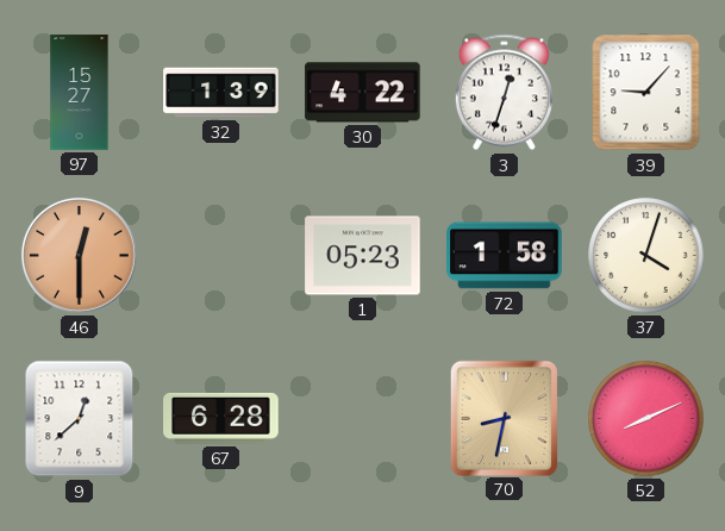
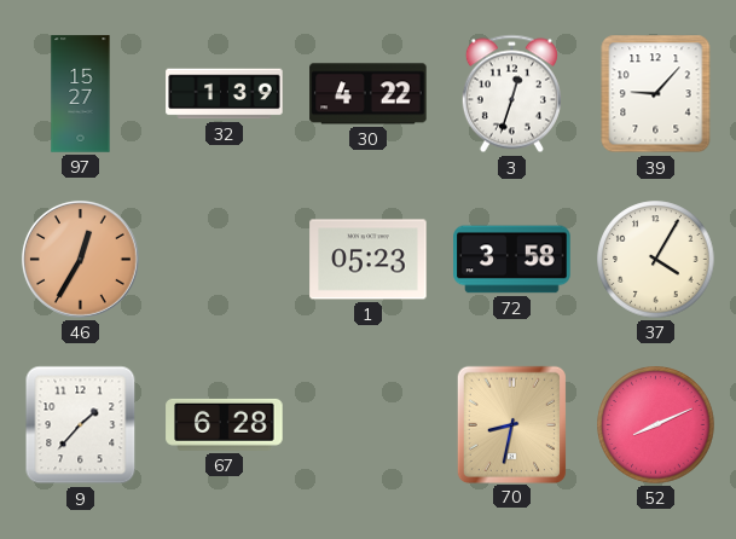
46: 12:30 -> 12:35 (80, 259)
72: 1:58 -> 3:58 (512, 260)
37: 4:03 -> 4:05 (656, 260)
9: 12:38 -> 1:37 (81, 425)
